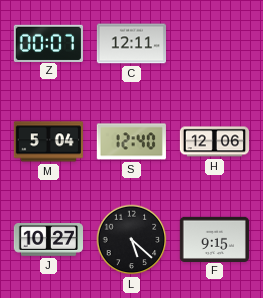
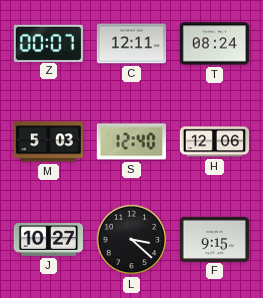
T: none -> 08:24 (214, 44)
M: 5:04 -> 5:03 (48, 142)
L: 5:22 -> 3:22 (132, 240)
